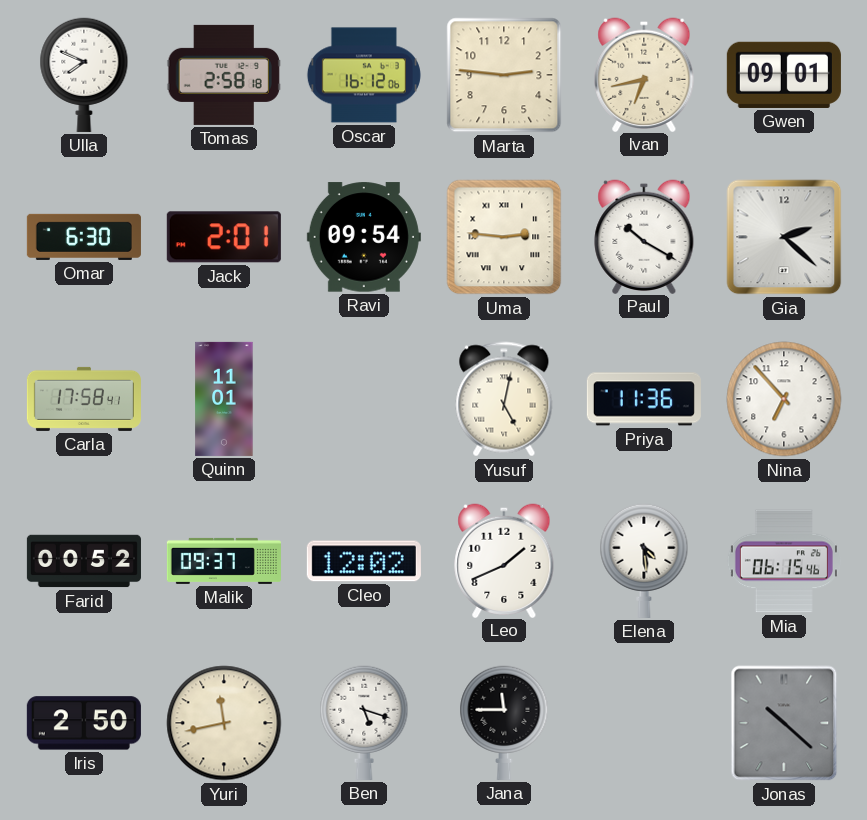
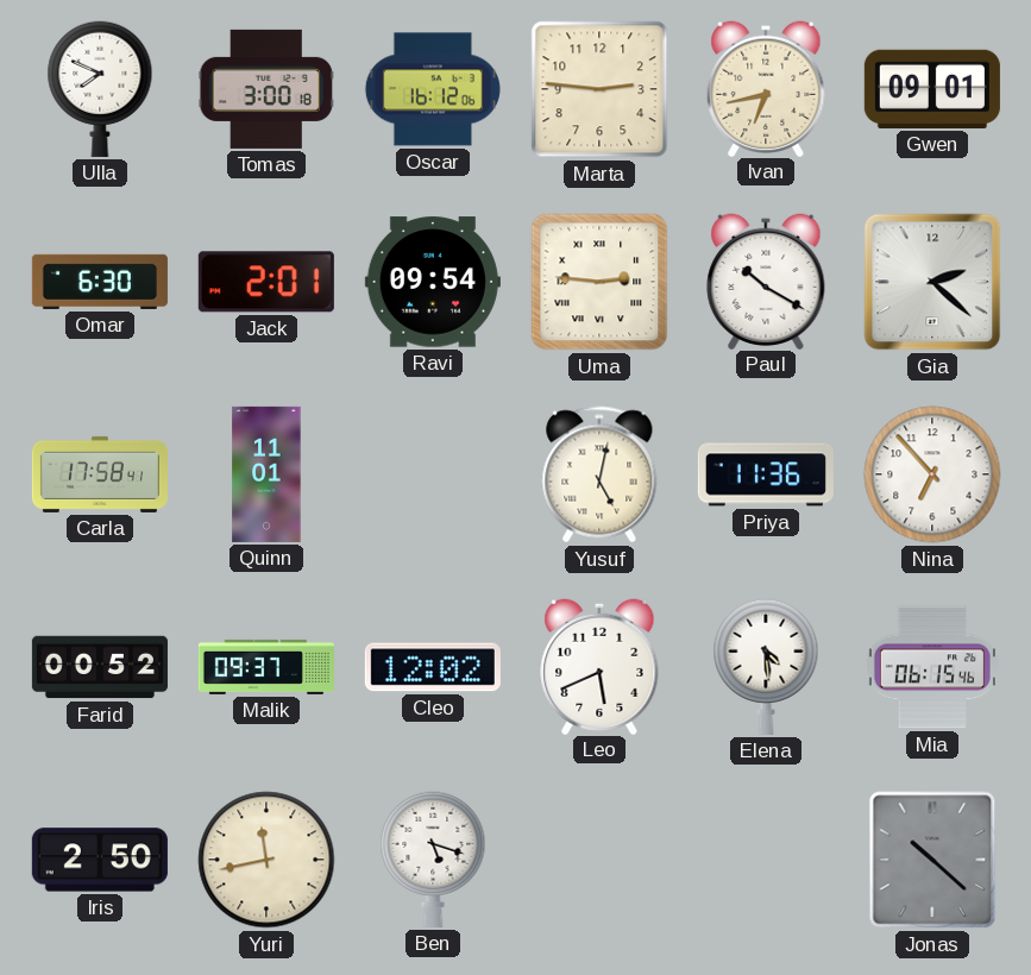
Tomas: 2:58 -> 3:00 (266, 89)
Leo: 1:41 -> 5:41 (599, 666)
Jana: 11:45 -> none (504, 723)
